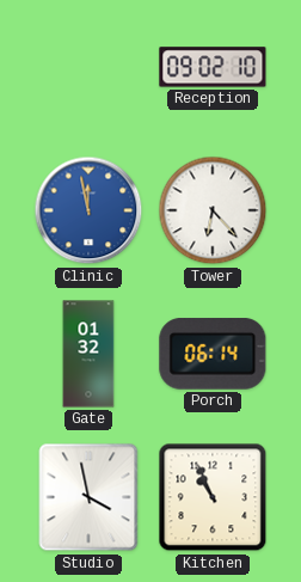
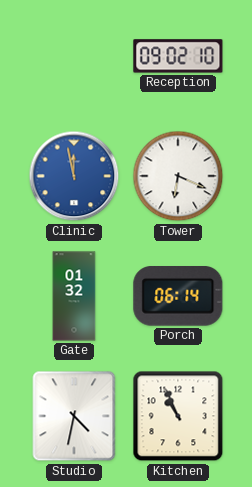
Tower: 6:23 -> 6:19 (178, 176)
Studio: 3:58 -> 4:32 (74, 416)
